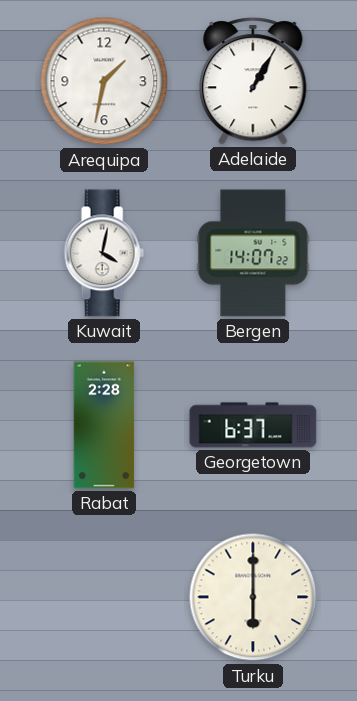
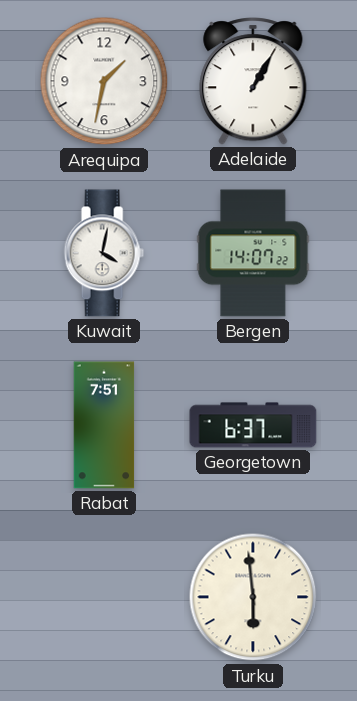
Rabat: 2:28 -> 7:51 (104, 425)
Turku: 6:00 -> 5:59 (253, 597)
